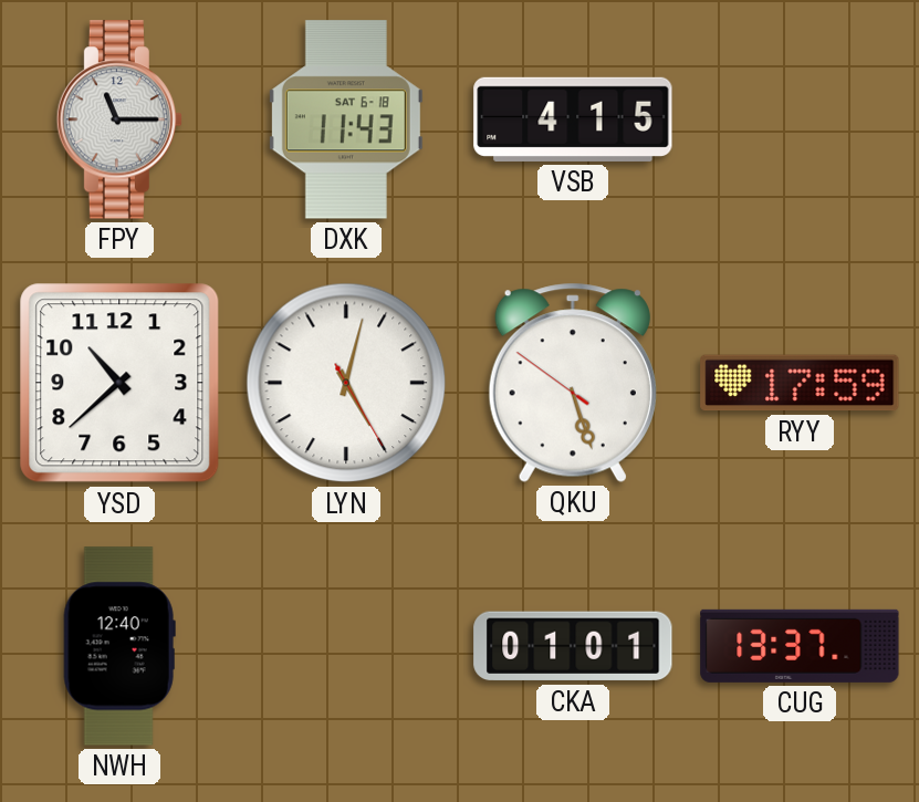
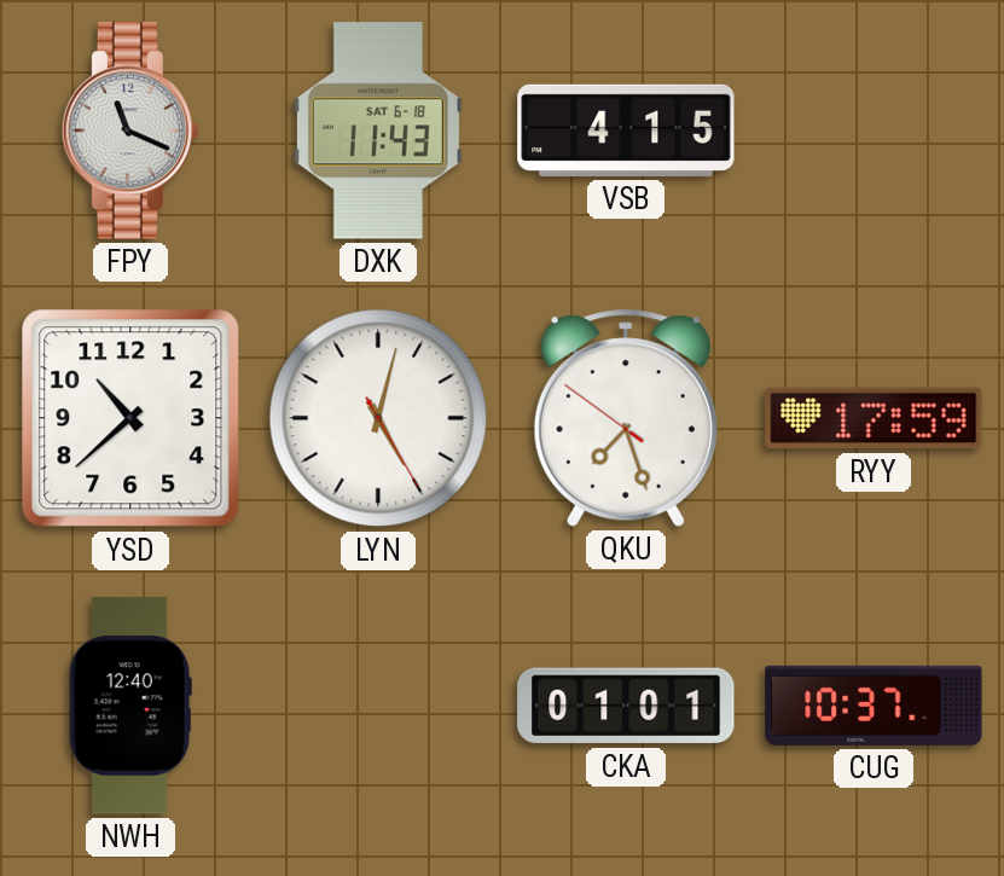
FPY: 11:15 -> 11:19 (129, 130)
QKU: 5:26 -> 7:26 (626, 418)
CUG: 13:37 -> 10:37 (874, 706)
